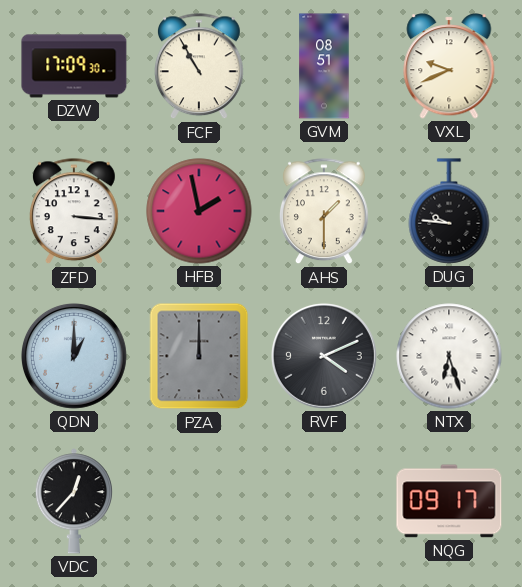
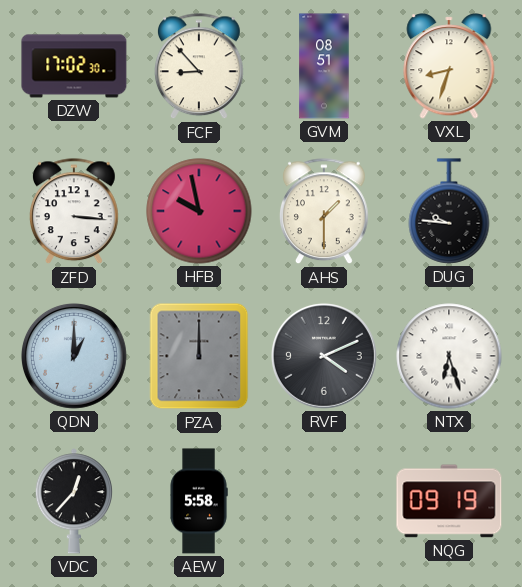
DZW: 17:09 -> 17:02 (74, 66)
FCF: 10:55 -> 8:53 (199, 67)
VXL: 9:41 -> 8:33 (449, 66)
HFB: 1:58 -> 9:58 (199, 211)
AEW: none -> 5:58 (199, 501)
NQG: 09:17 -> 09:19 (449, 501)
